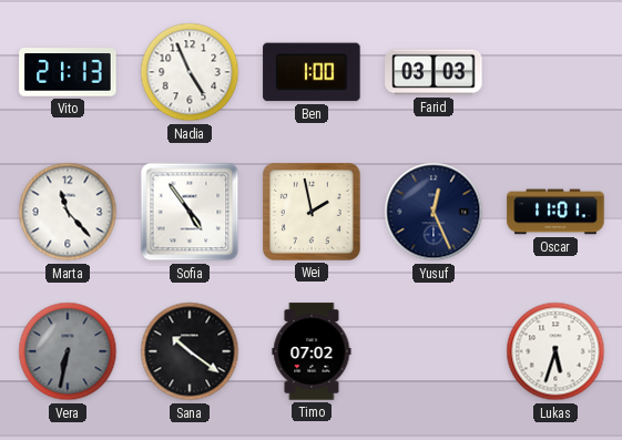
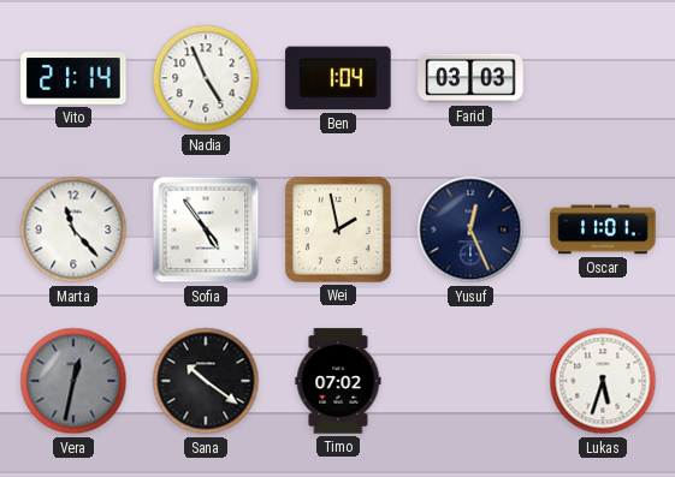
Vito: 21:13 -> 21:14 (73, 78)
Ben: 1:00 -> 1:04 (338, 78)
Vera: 6:32 -> 12:32 (73, 381)
